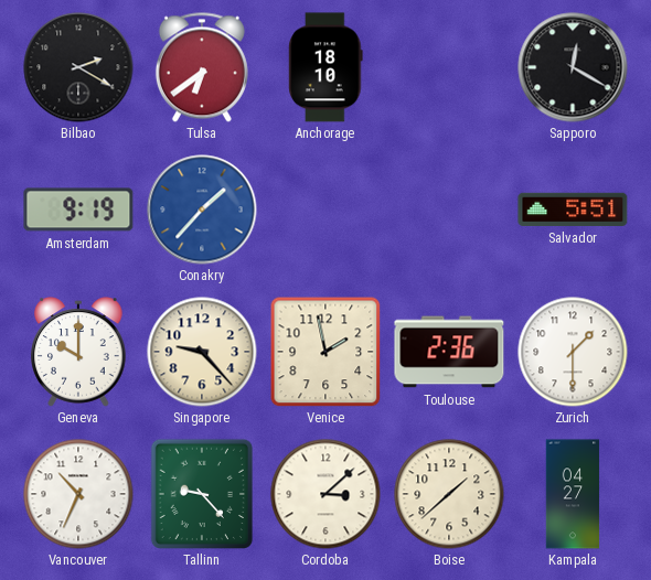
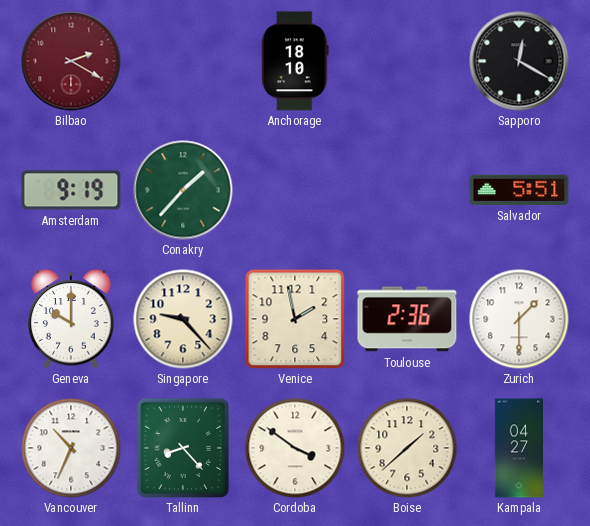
Bilbao dial: black -> burgundy (71, 61)
Tulsa: 6:39 -> none (202, 67)
Conakry dial: blue -> green (183, 190)
Tallinn: 9:23 -> 8:23 (182, 447)
Cordoba: 3:08 -> 3:51 (295, 448)
